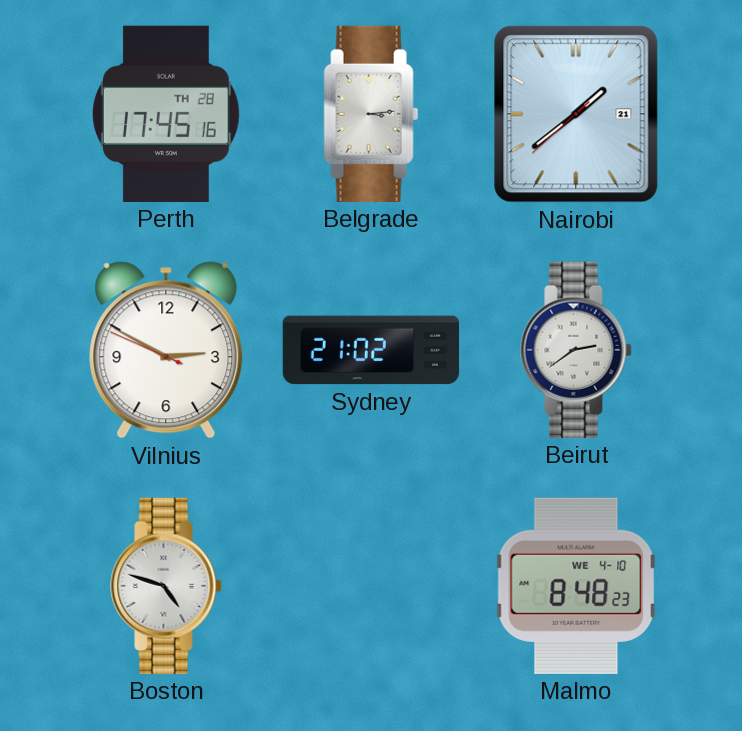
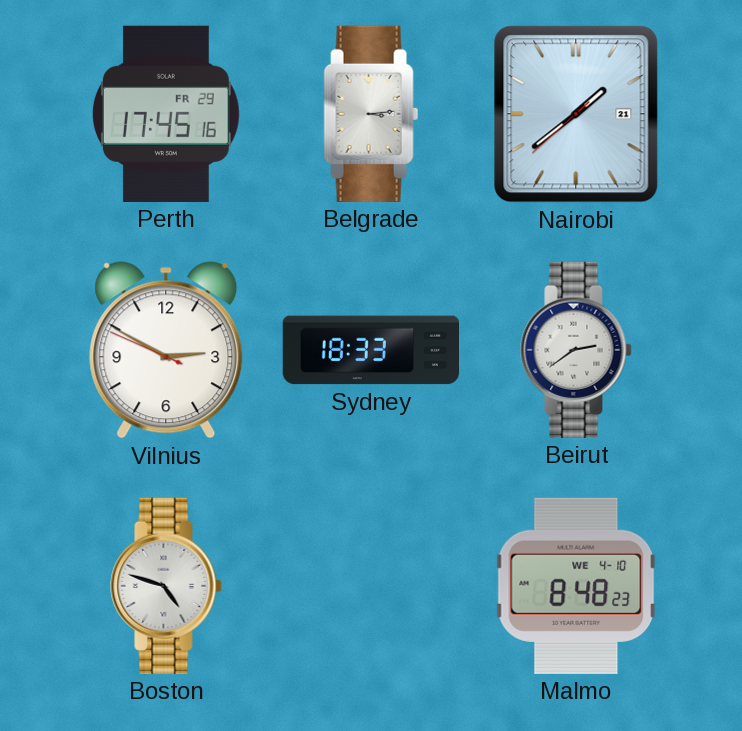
Perth date: TH 28 -> FR 29 (166, 114)
Sydney: 21:02 -> 18:33 (370, 350)
